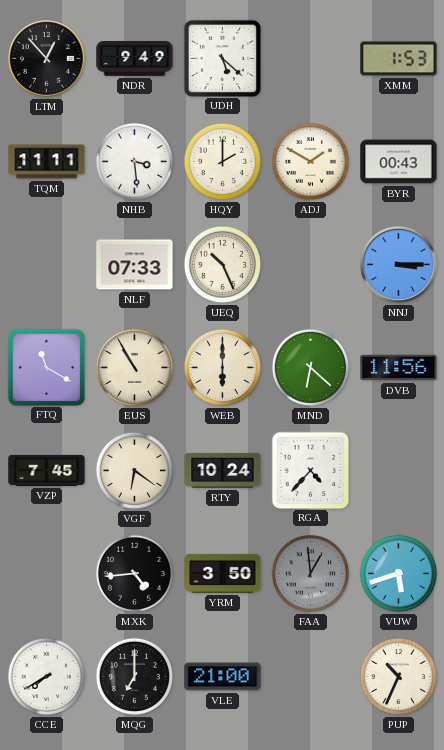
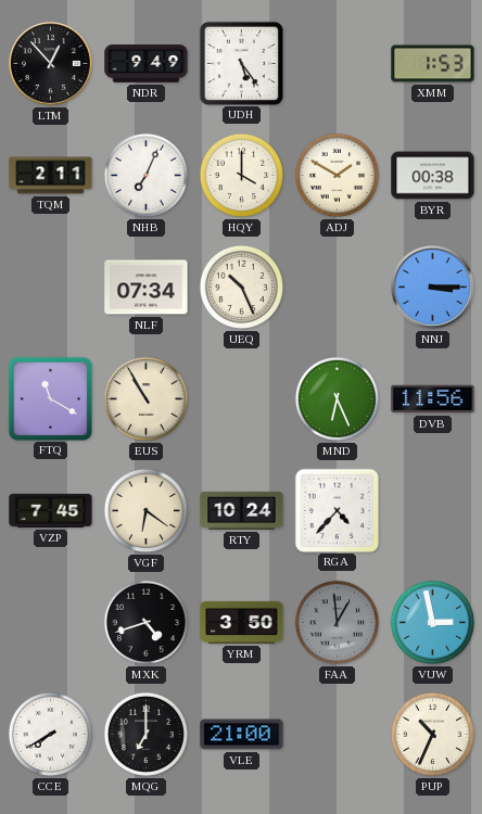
UDH: 5:22 -> 5:24 (241, 63)
TQM: 11:11 -> 2:11 (51, 176)
NHB: 3:29 -> 7:04 (145, 175)
HQY: 2:00 -> 4:00 (241, 175)
BYR: 00:43 -> 00:38 (433, 176)
NLF: 07:33 -> 07:34 (147, 288)
WEB: 6:00 -> none (222, 367)
MND: 6:22 -> 6:26 (337, 398)
MXK: 4:44 -> 4:42 (145, 622)
VUW: 5:42 -> 2:58 (432, 622)
